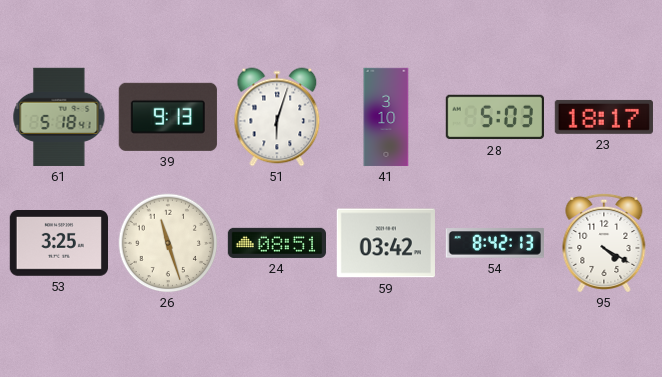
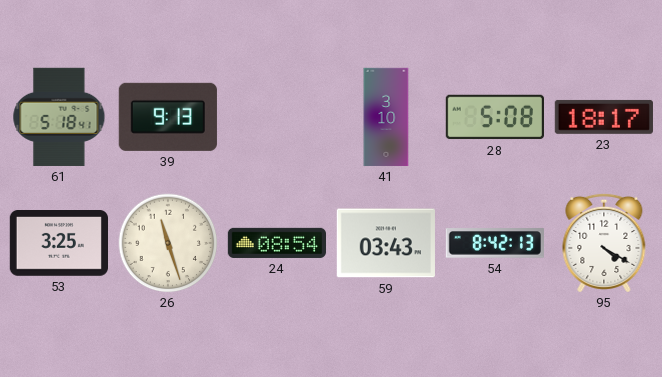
51: 6:03 -> none (277, 117)
28: 5:03 -> 5:08 (494, 117)
24: 08:51 -> 08:54 (276, 243)
59: 03:42 -> 03:43 (385, 243)
